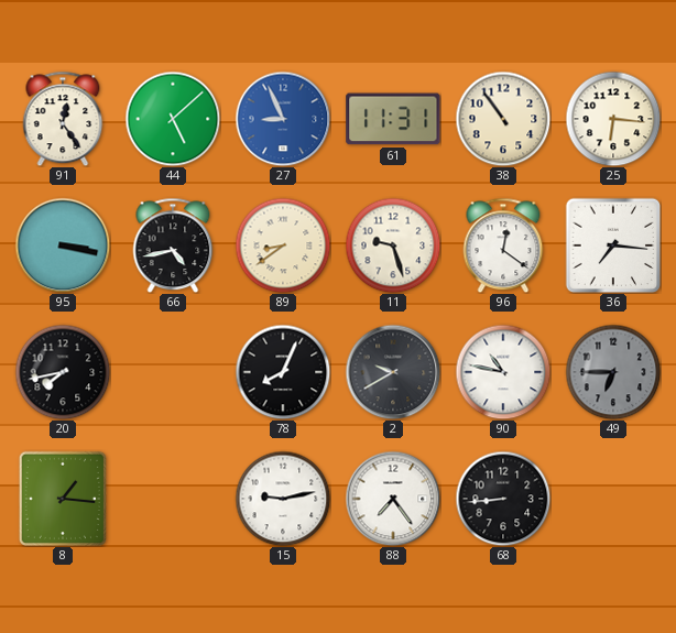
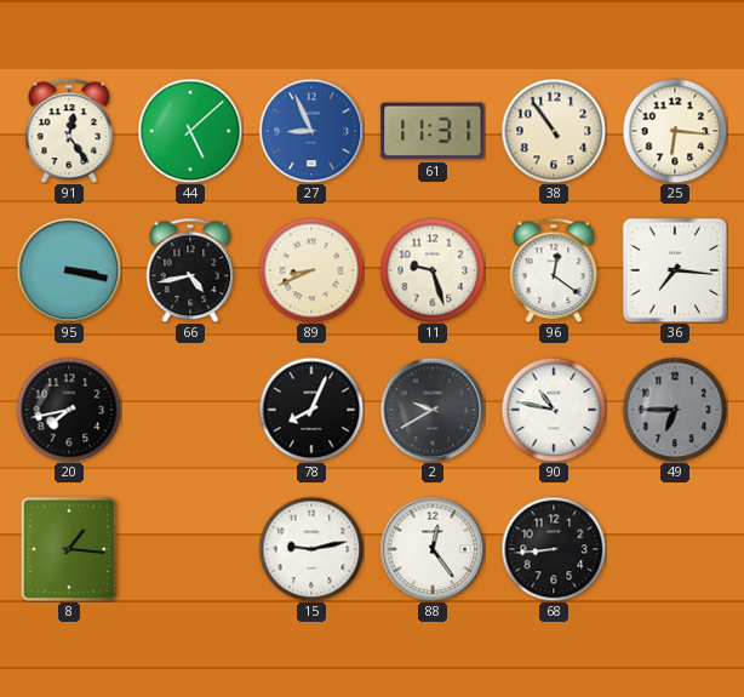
89: 8:39 -> 8:41 (311, 270)
88: 7:24 -> 12:24 (433, 549)
